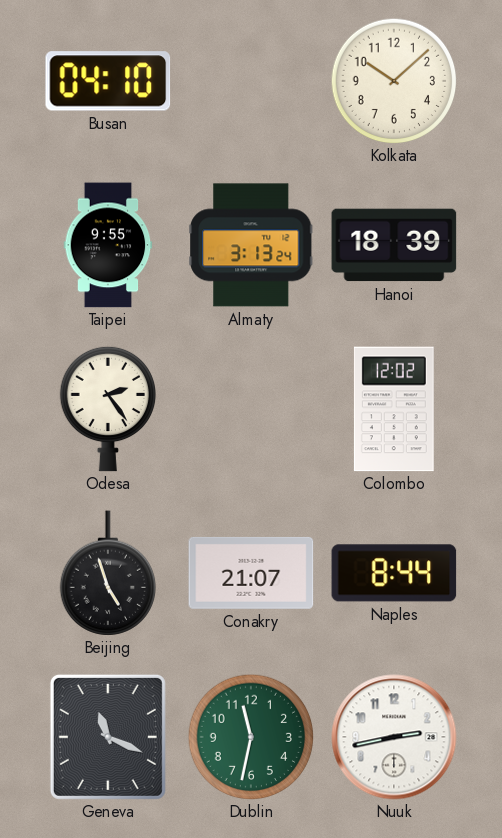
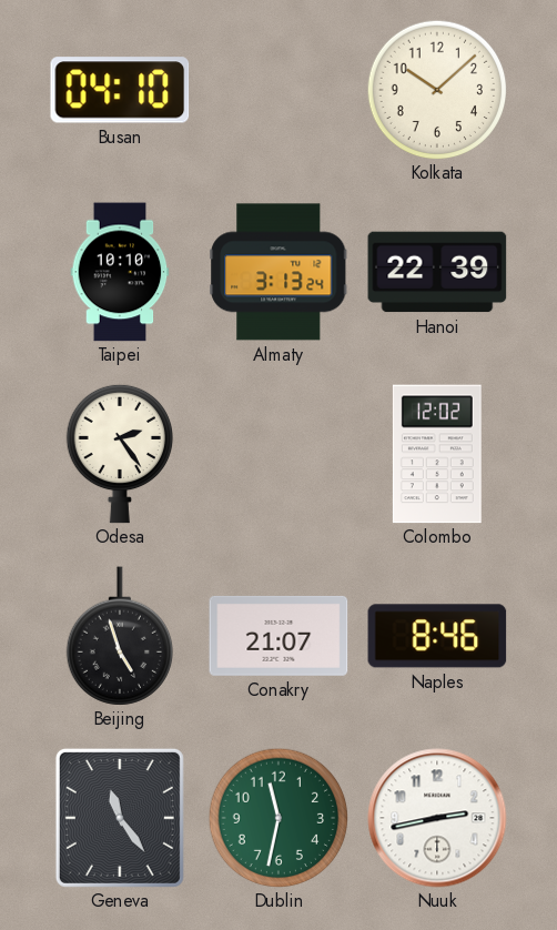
Taipei: 9:55 -> 10:10 (120, 272)
Hanoi: 18:39 -> 22:39 (437, 272)
Naples: 8:44 -> 8:46 (437, 636)
Geneva: 11:19 -> 11:24 (120, 818)
